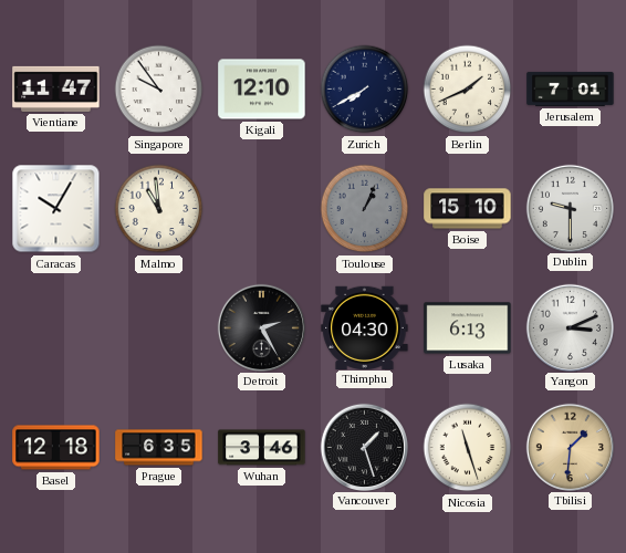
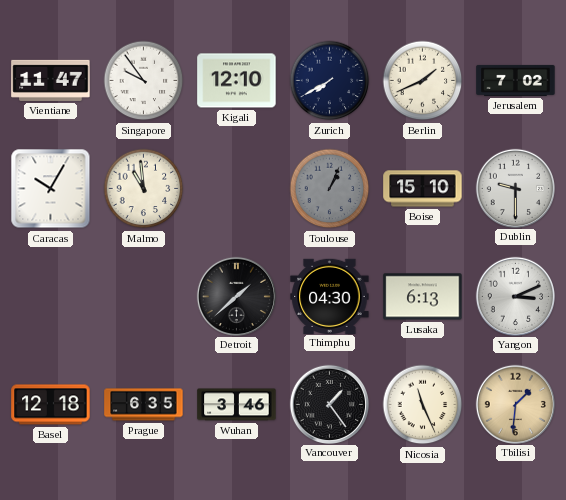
Jerusalem: 7:01 -> 7:02 (516, 80)
Detroit: 2:25 -> 1:38 (236, 296)
Vancouver: 1:27 -> 1:24 (329, 404)
Nicosia: 11:27 -> 11:26 (423, 405)
